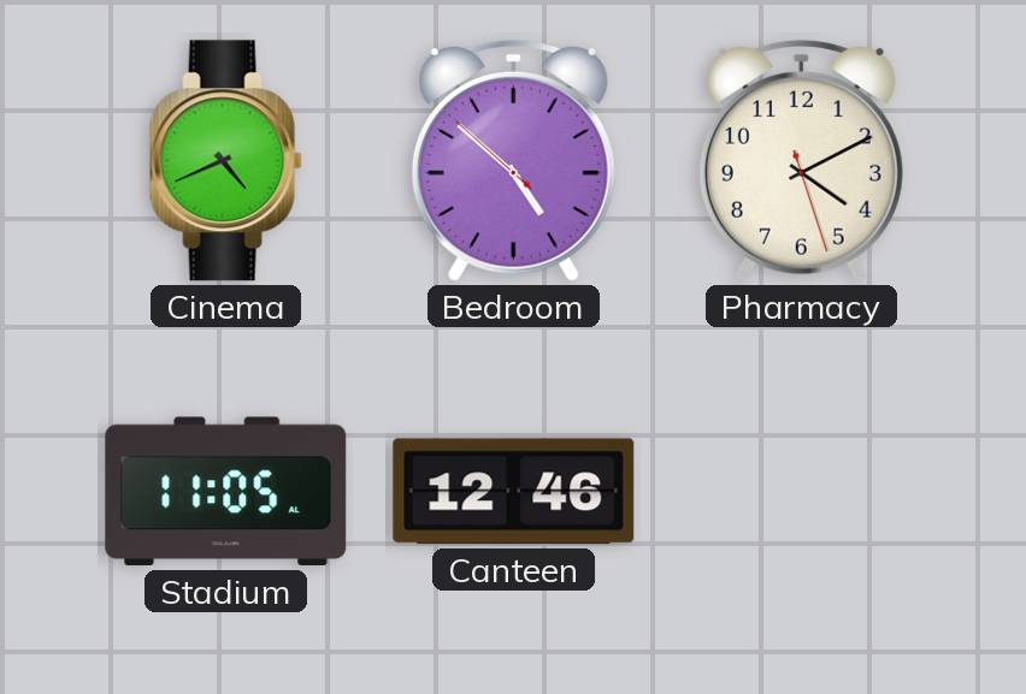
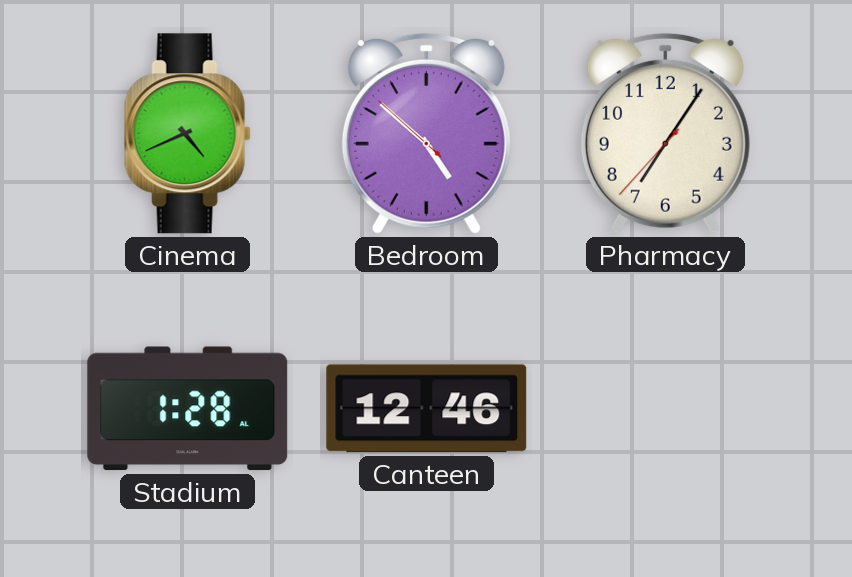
Pharmacy: 4:10 -> 7:05 (665, 133)
Stadium: 11:05 -> 1:28 (188, 409)
